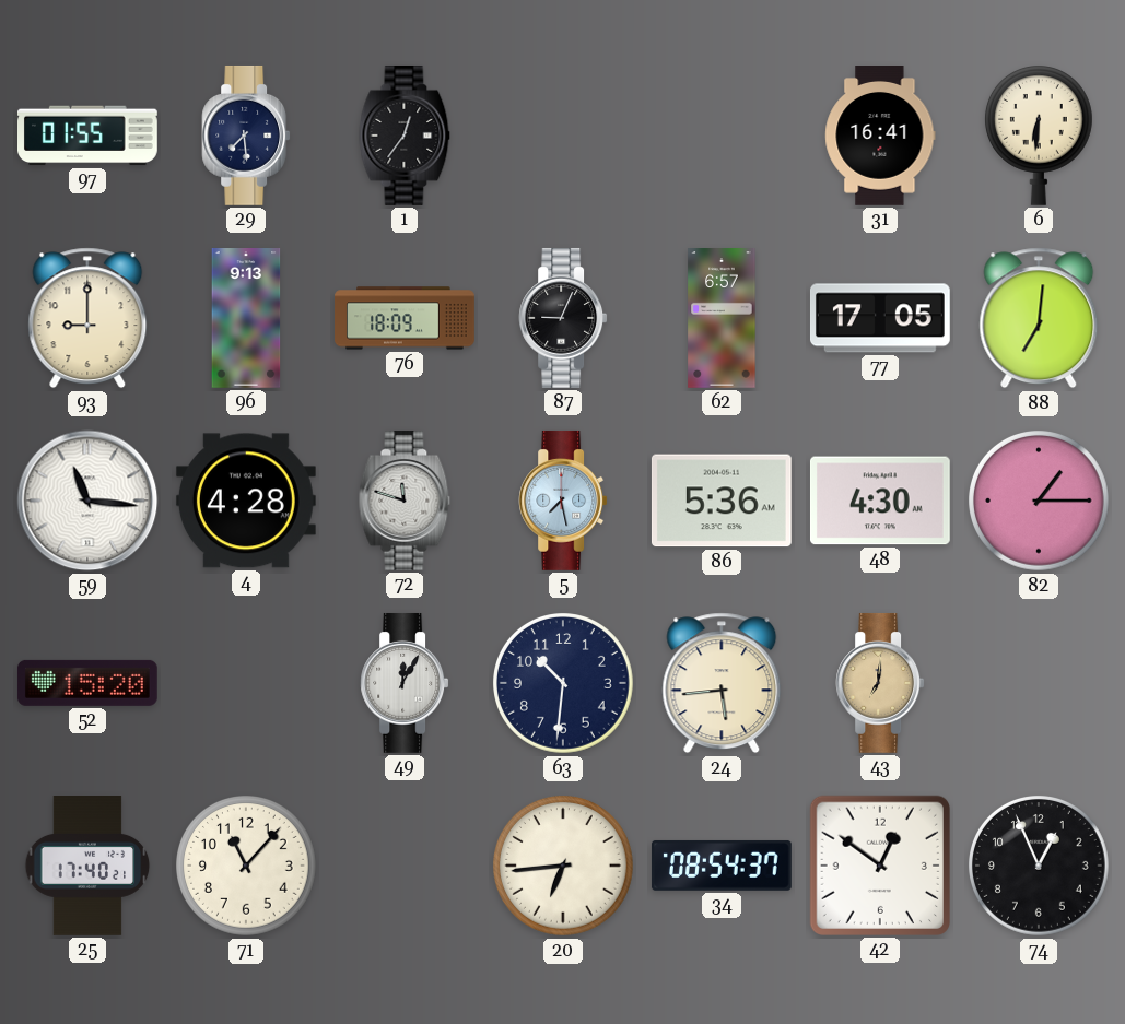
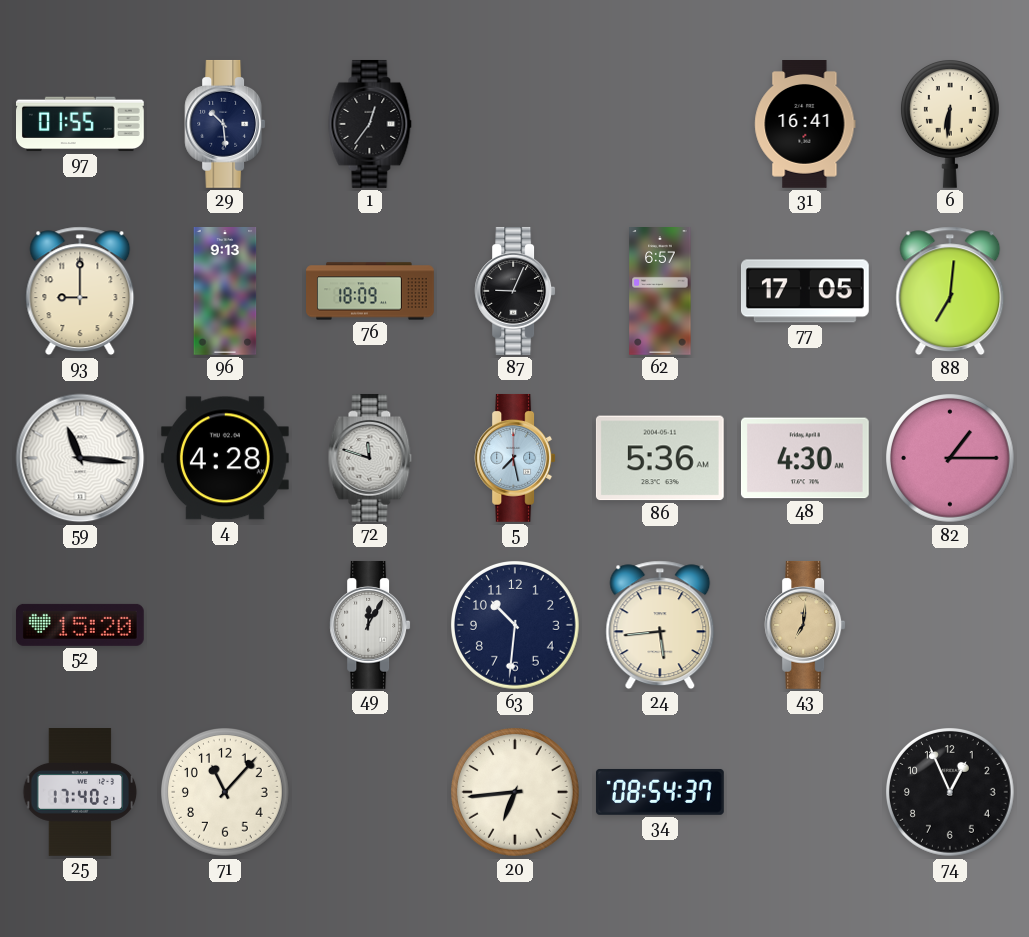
29: 7:29 -> 10:29 (225, 124)
42: 12:51 -> none (880, 866)
